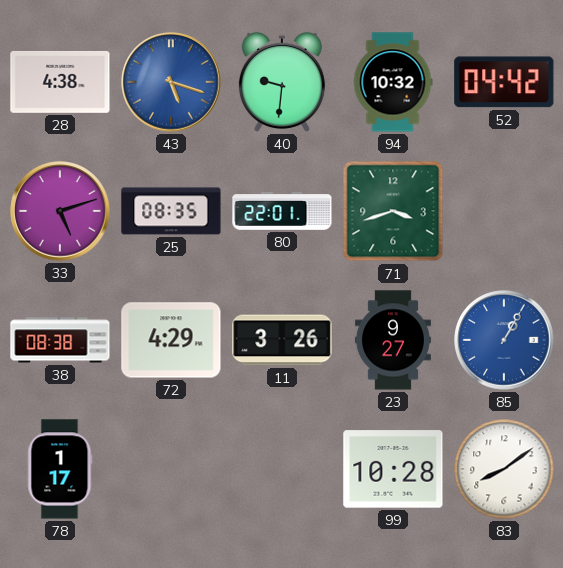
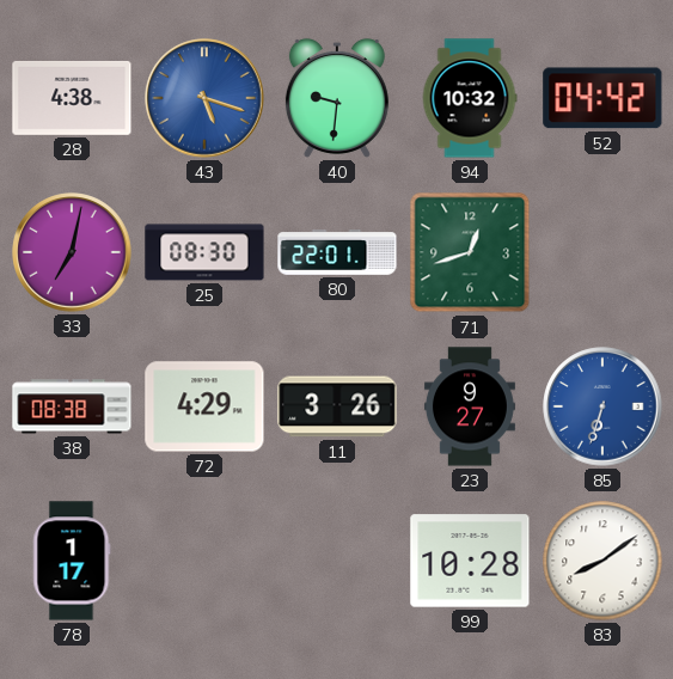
33: 5:12 -> 7:02 (72, 252)
25: 08:35 -> 08:30 (204, 252)
71: 3:42 -> 12:42 (470, 252)
85: 1:05 -> 6:33 (602, 406)
